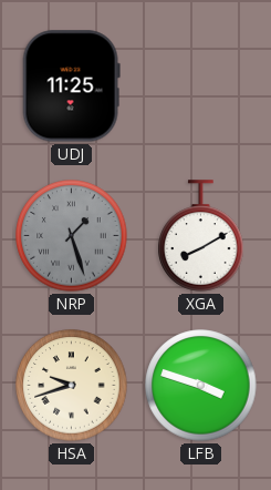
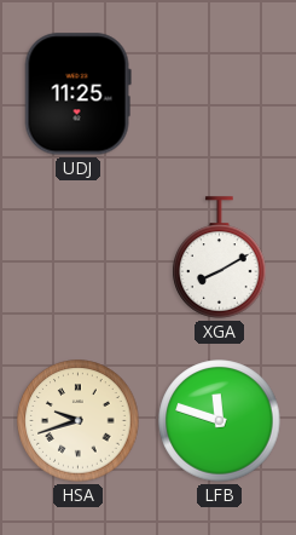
NRP: 1:27 -> none (72, 236)
LFB: 3:48 -> 11:48 (220, 421)
